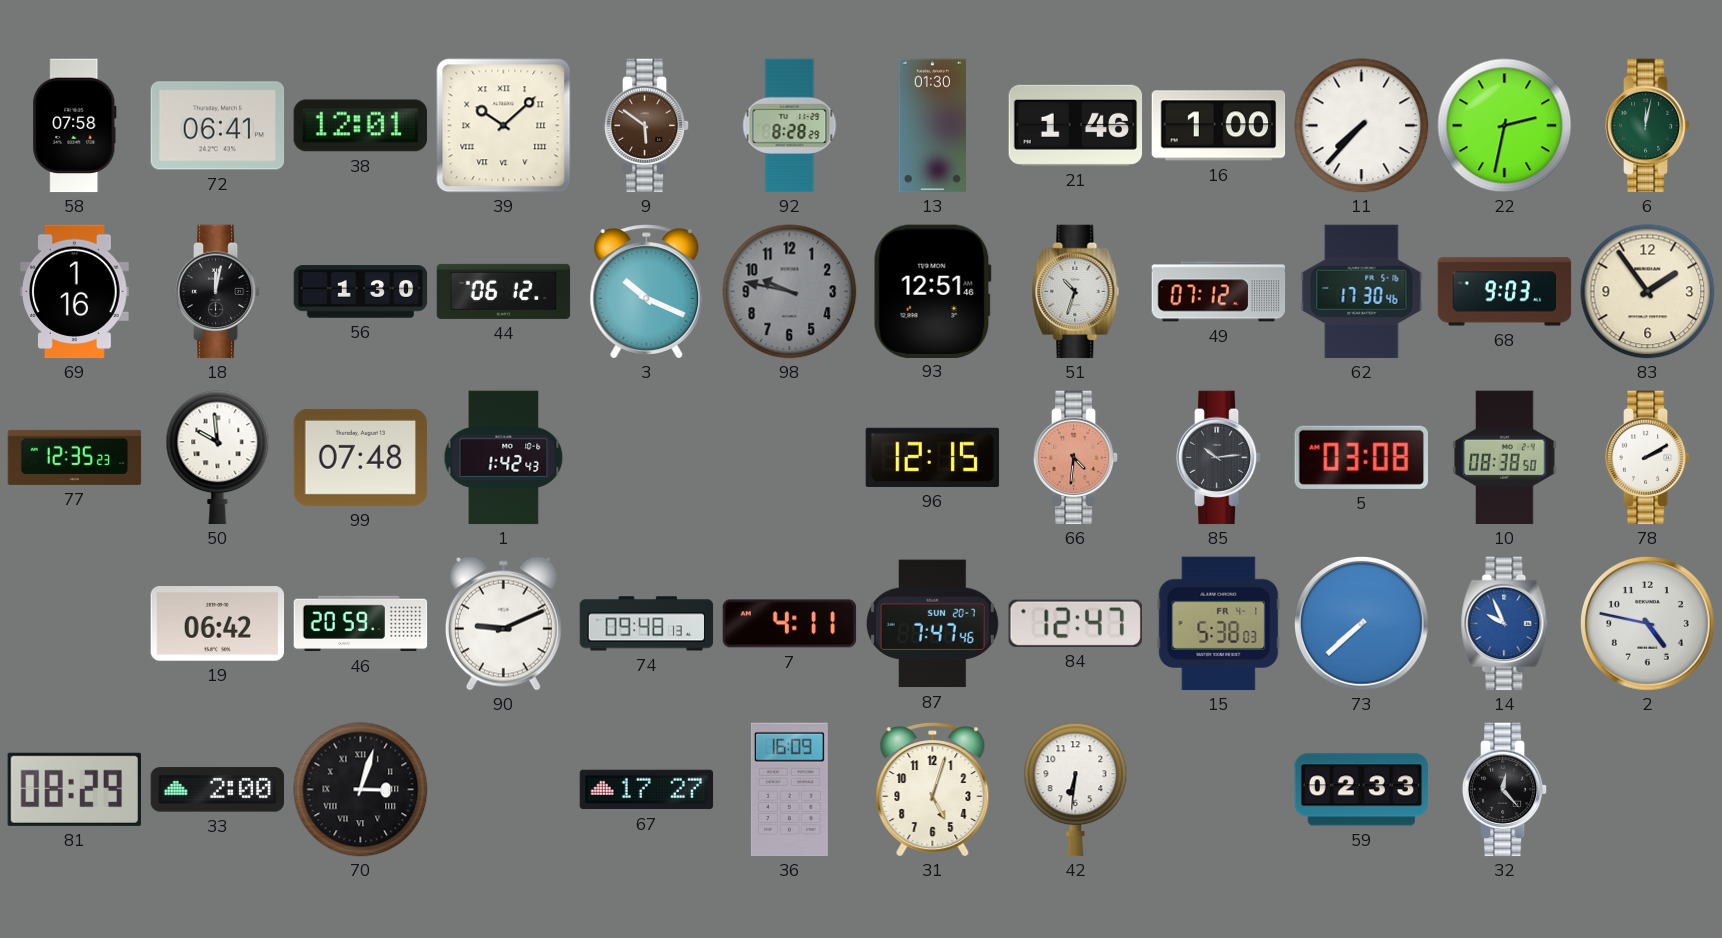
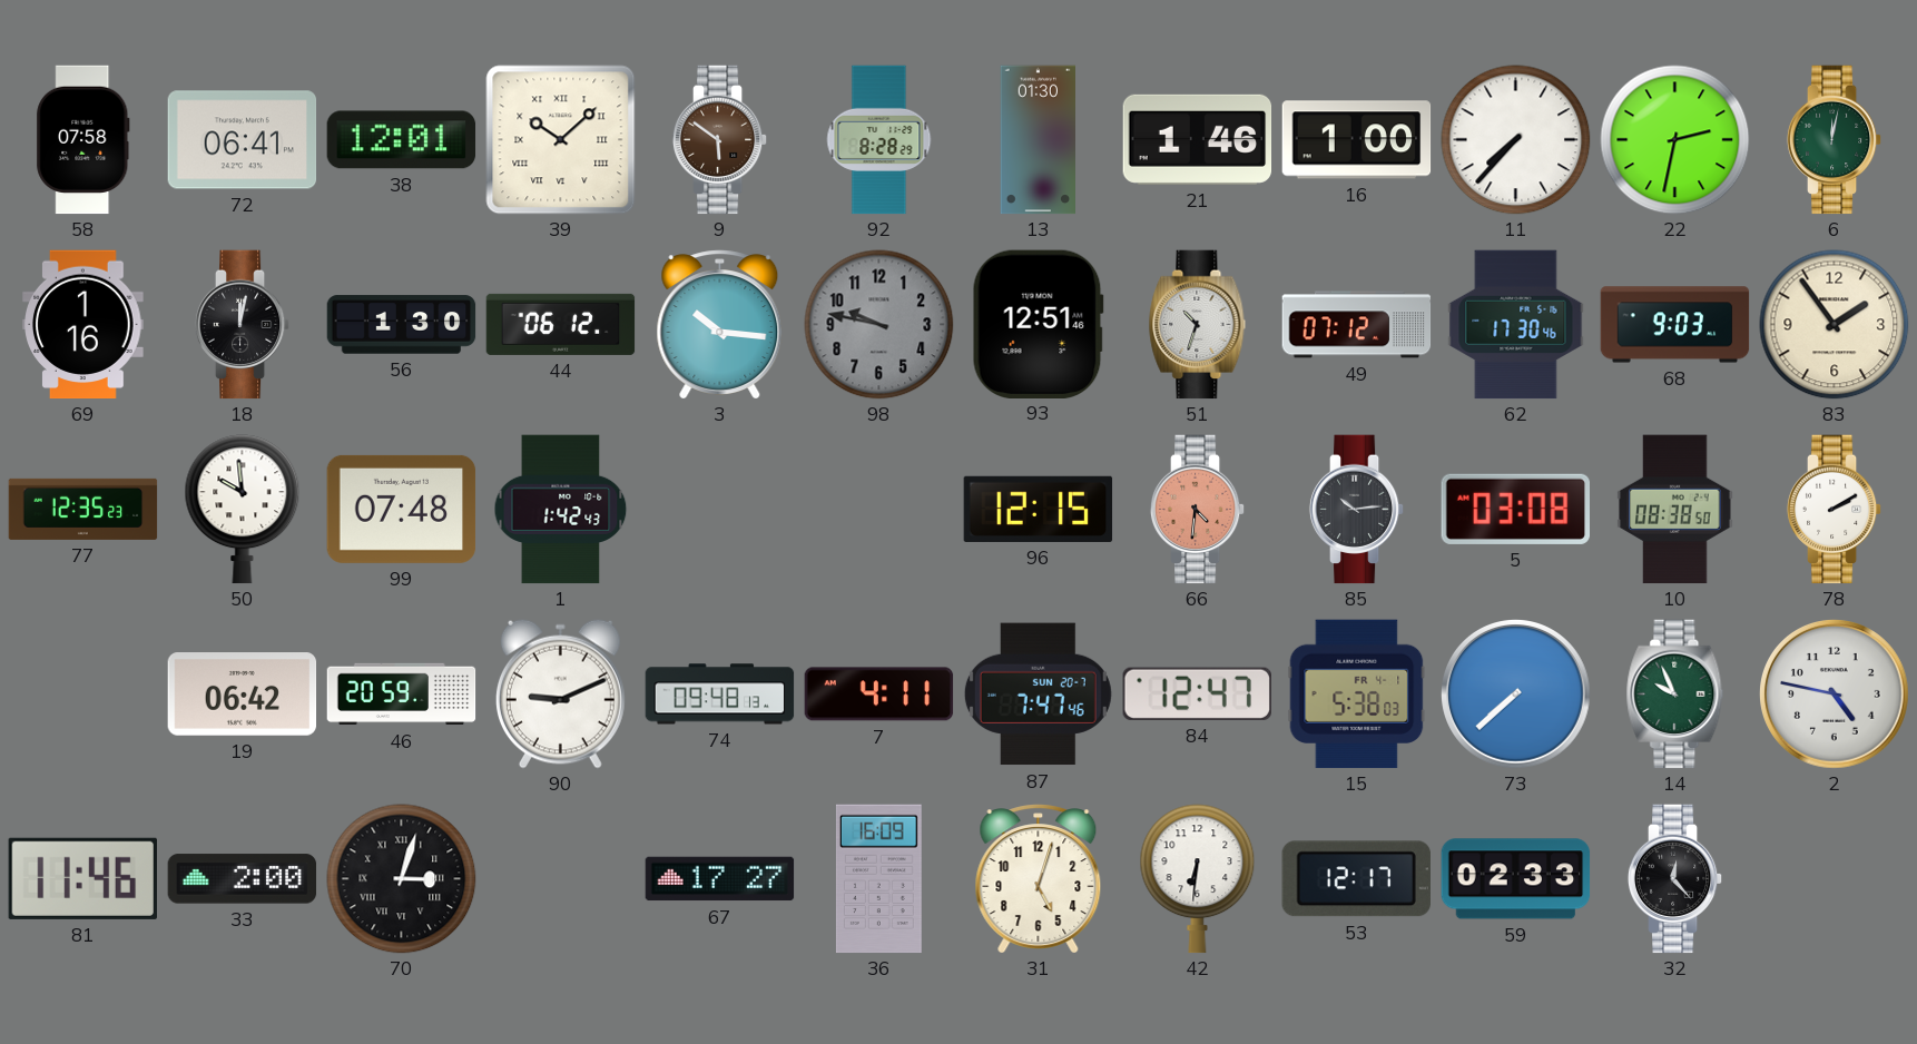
3: 10:19 -> 10:16 (720, 325)
14 dial: blue -> green (1675, 695)
81: 08:29 -> 11:46 (82, 878)
53: none -> 12:17 (1356, 879)
